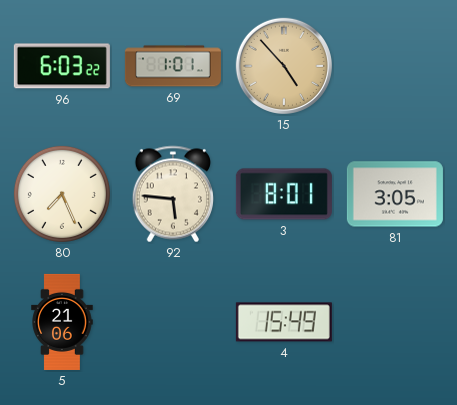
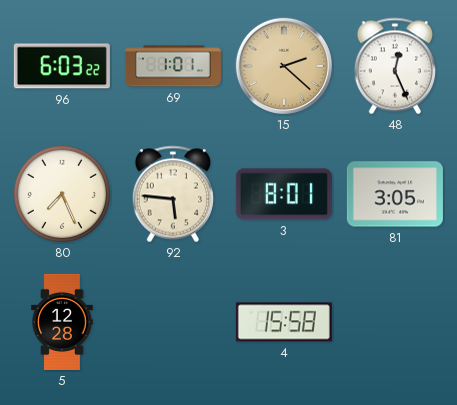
15: 4:53 -> 2:22 (284, 66)
48: none -> 12:26 (395, 66)
5: 21:06 -> 12:28 (62, 322)
4: 15:49 -> 15:58 (284, 322)
